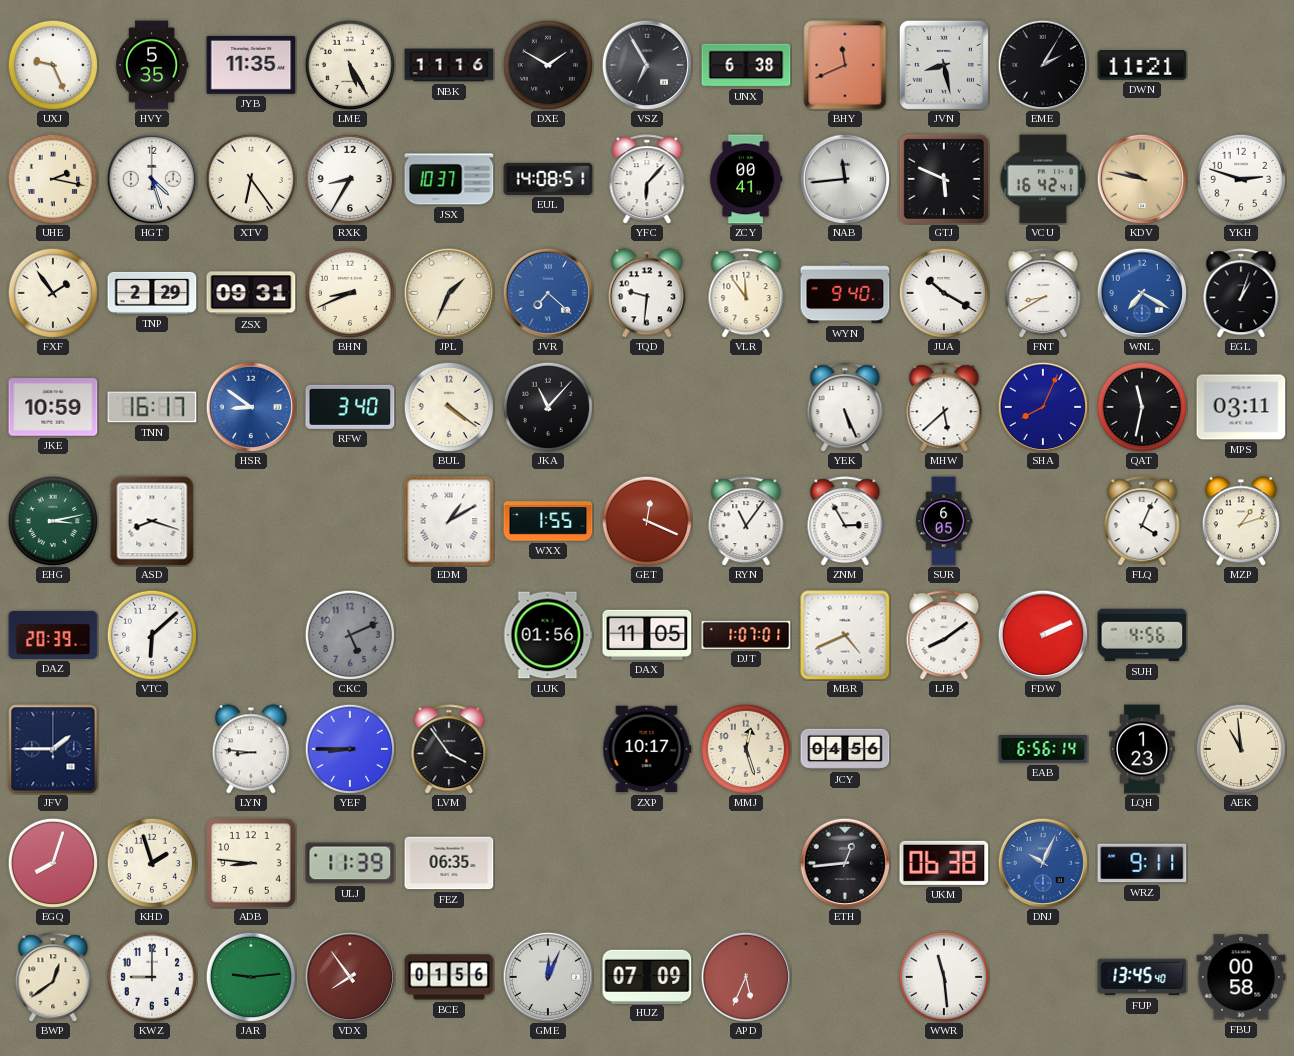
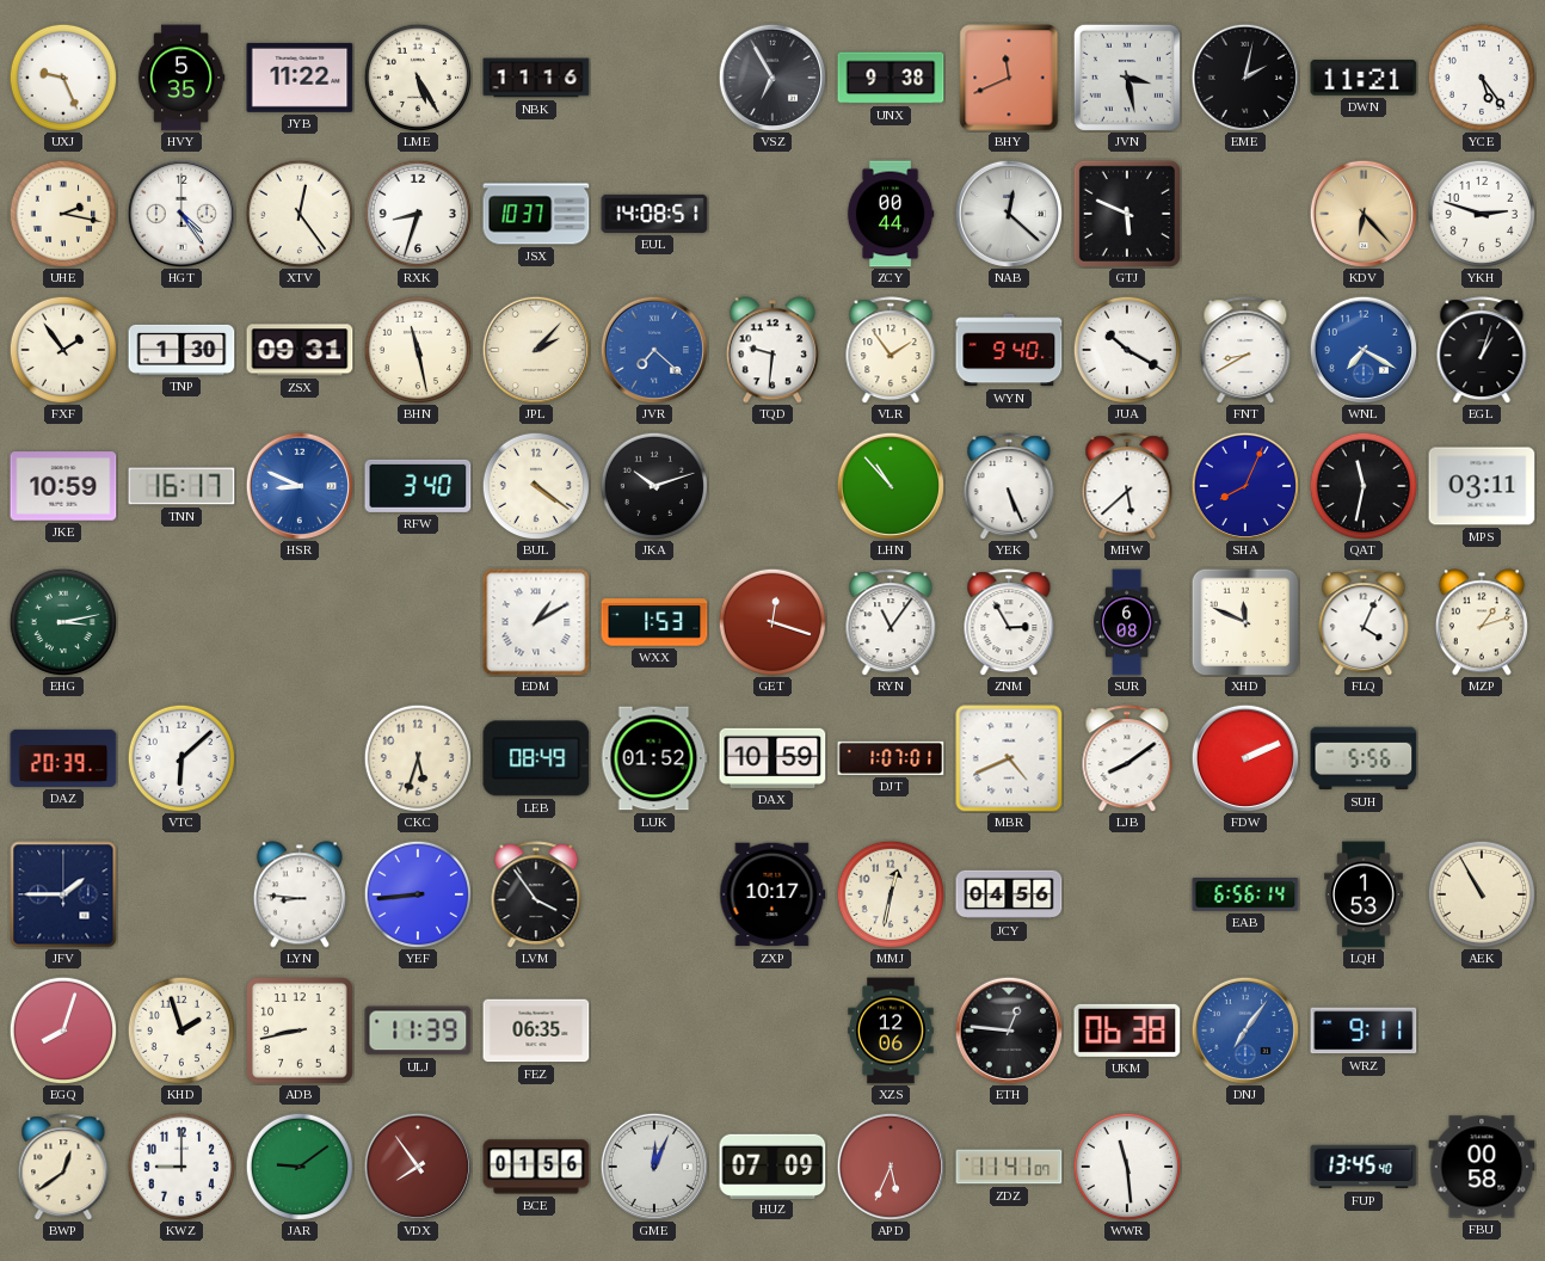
JYB: 11:35 -> 11:22 (300, 78)
DXE: 1:50 -> none (547, 64)
UNX: 6:38 -> 9:38 (891, 78)
JVN: 8:28 -> 3:28 (1127, 78)
EME: 2:05 -> 2:02 (1244, 76)
YCE: none -> 5:24 (1481, 76)
HGT: 4:27 -> 4:24 (180, 213)
XTV: 6:24 -> 12:24 (298, 213)
RXK: 8:35 -> 8:33 (417, 213)
YFC: 6:07 -> none (647, 179)
ZCY: 00:41 -> 00:44 (891, 214)
NAB: 11:44 -> 12:22 (1008, 213)
VCU: 16:42 -> none (1043, 179)
KDV: 9:47 -> 6:23 (1362, 213)
TNP: 2:29 -> 1:30 (181, 350)
BHN: 8:41 -> 11:28 (417, 349)
JPL: 1:34 -> 2:07 (535, 349)
VLR: 11:54 -> 1:54 (891, 350)
HSR: 8:51 -> 8:49 (298, 485)
JKA: 11:07 -> 10:12 (653, 485)
LHN: none -> 10:53 (890, 485)
ASD: 8:18 -> none (152, 521)
WXX: 1:55 -> 1:53 (654, 622)
GET: 12:19 -> 12:18 (771, 621)
SUR: 6:05 -> 6:08 (1127, 622)
XHD: none -> 11:49 (1245, 622)
CKC: 5:11 -> 5:33 (417, 757)
CKC dial: grey -> cream (417, 757)
LEB: none -> 08:49 (536, 758)
LUK: 01:56 -> 01:52 (654, 758)
DAX: 11:05 -> 10:59 (772, 758)
SUH: 4:56 -> 5:56 (1364, 758)
YEF: 8:45 -> 8:44 (417, 893)
MMJ: 12:27 -> 12:32 (890, 893)
LQH: 1:23 -> 1:53 (1365, 894)
AEK: 10:59 -> 10:55 (1481, 893)
ADB: 8:46 -> 8:43 (300, 1031)
XZS: none -> 12:06 (891, 1031)
ETH: 12:44 -> 12:46 (1008, 1029)
DNJ: 10:04 -> 7:06 (1244, 1029)
JAR: 9:14 -> 9:09 (298, 1165)
ZDZ: none -> 11:41 (1009, 1167)
